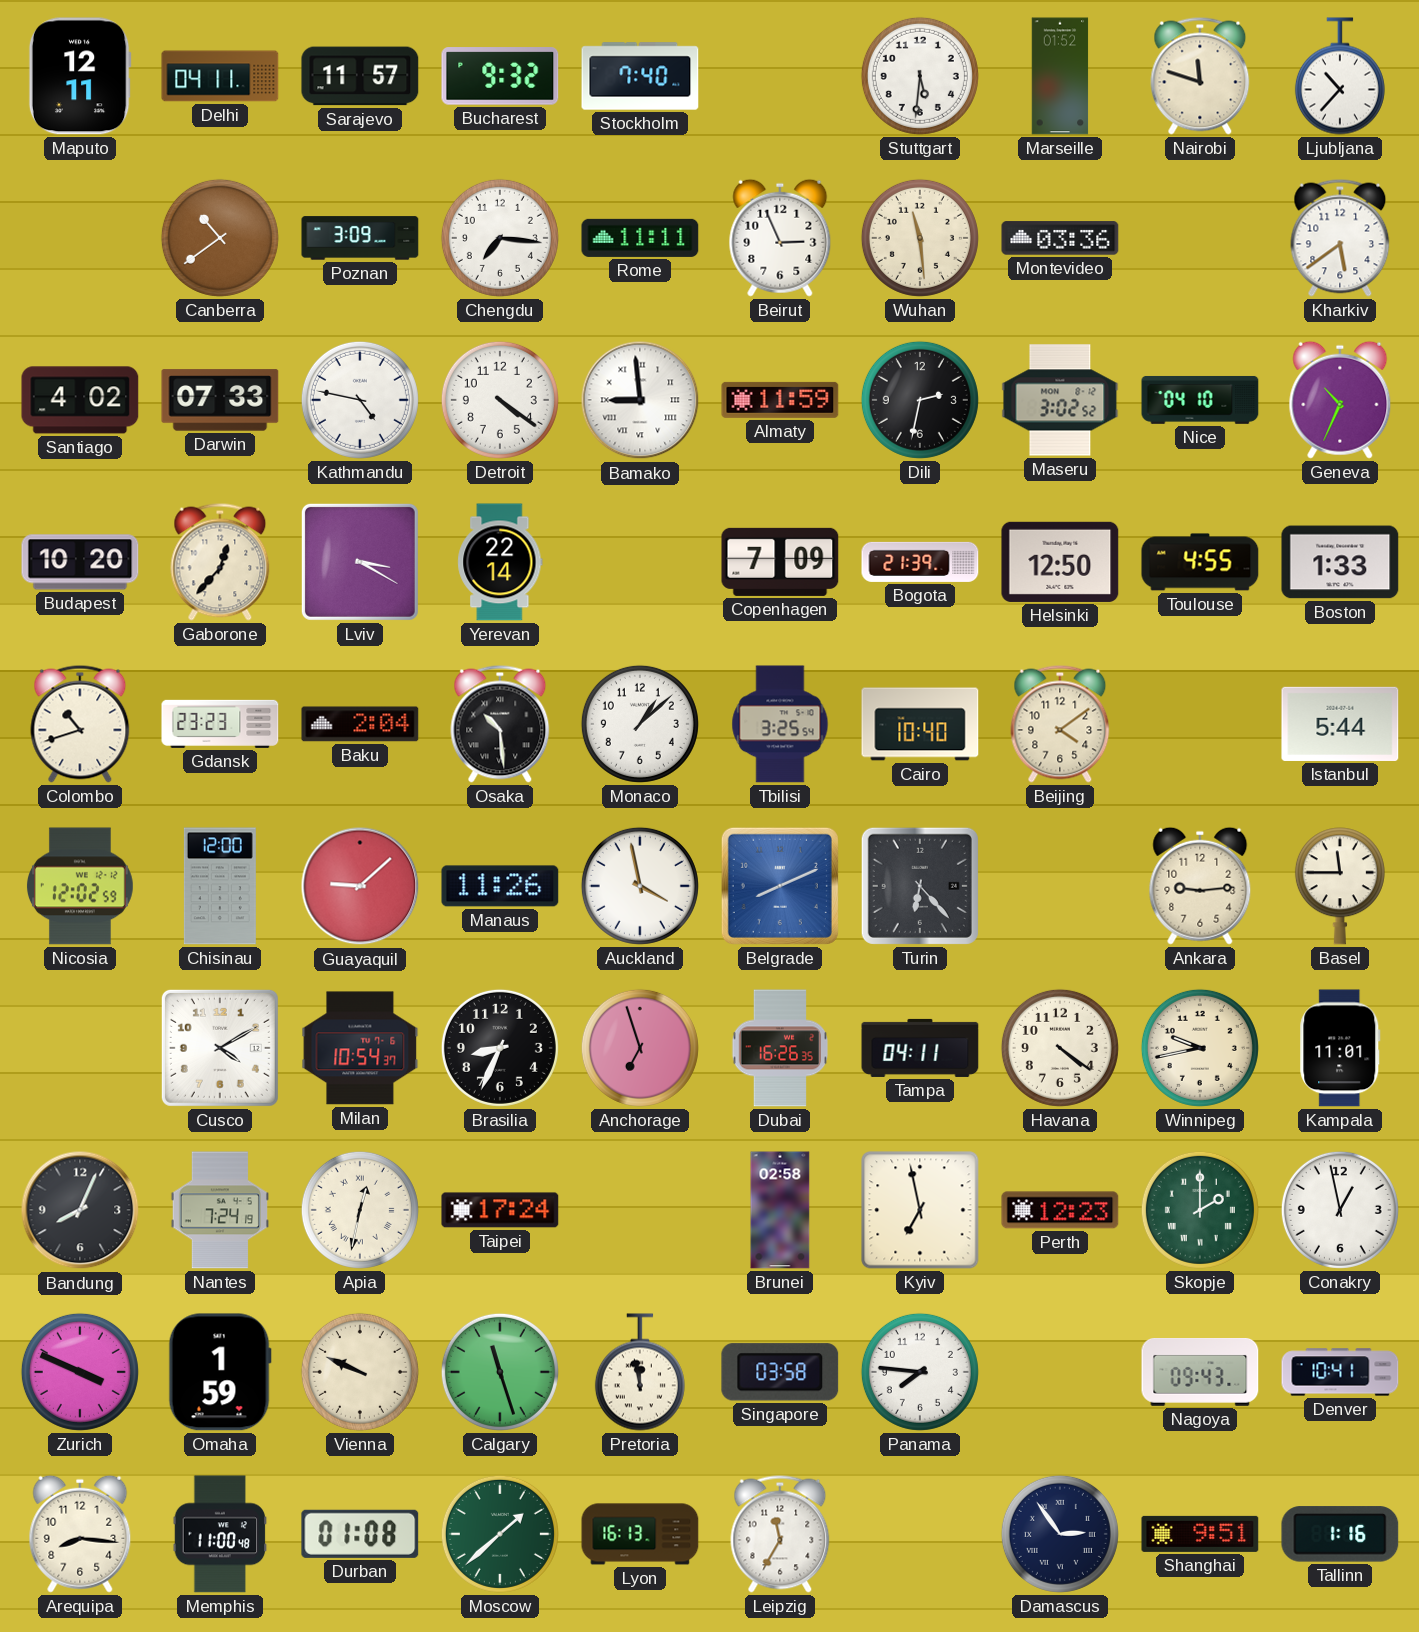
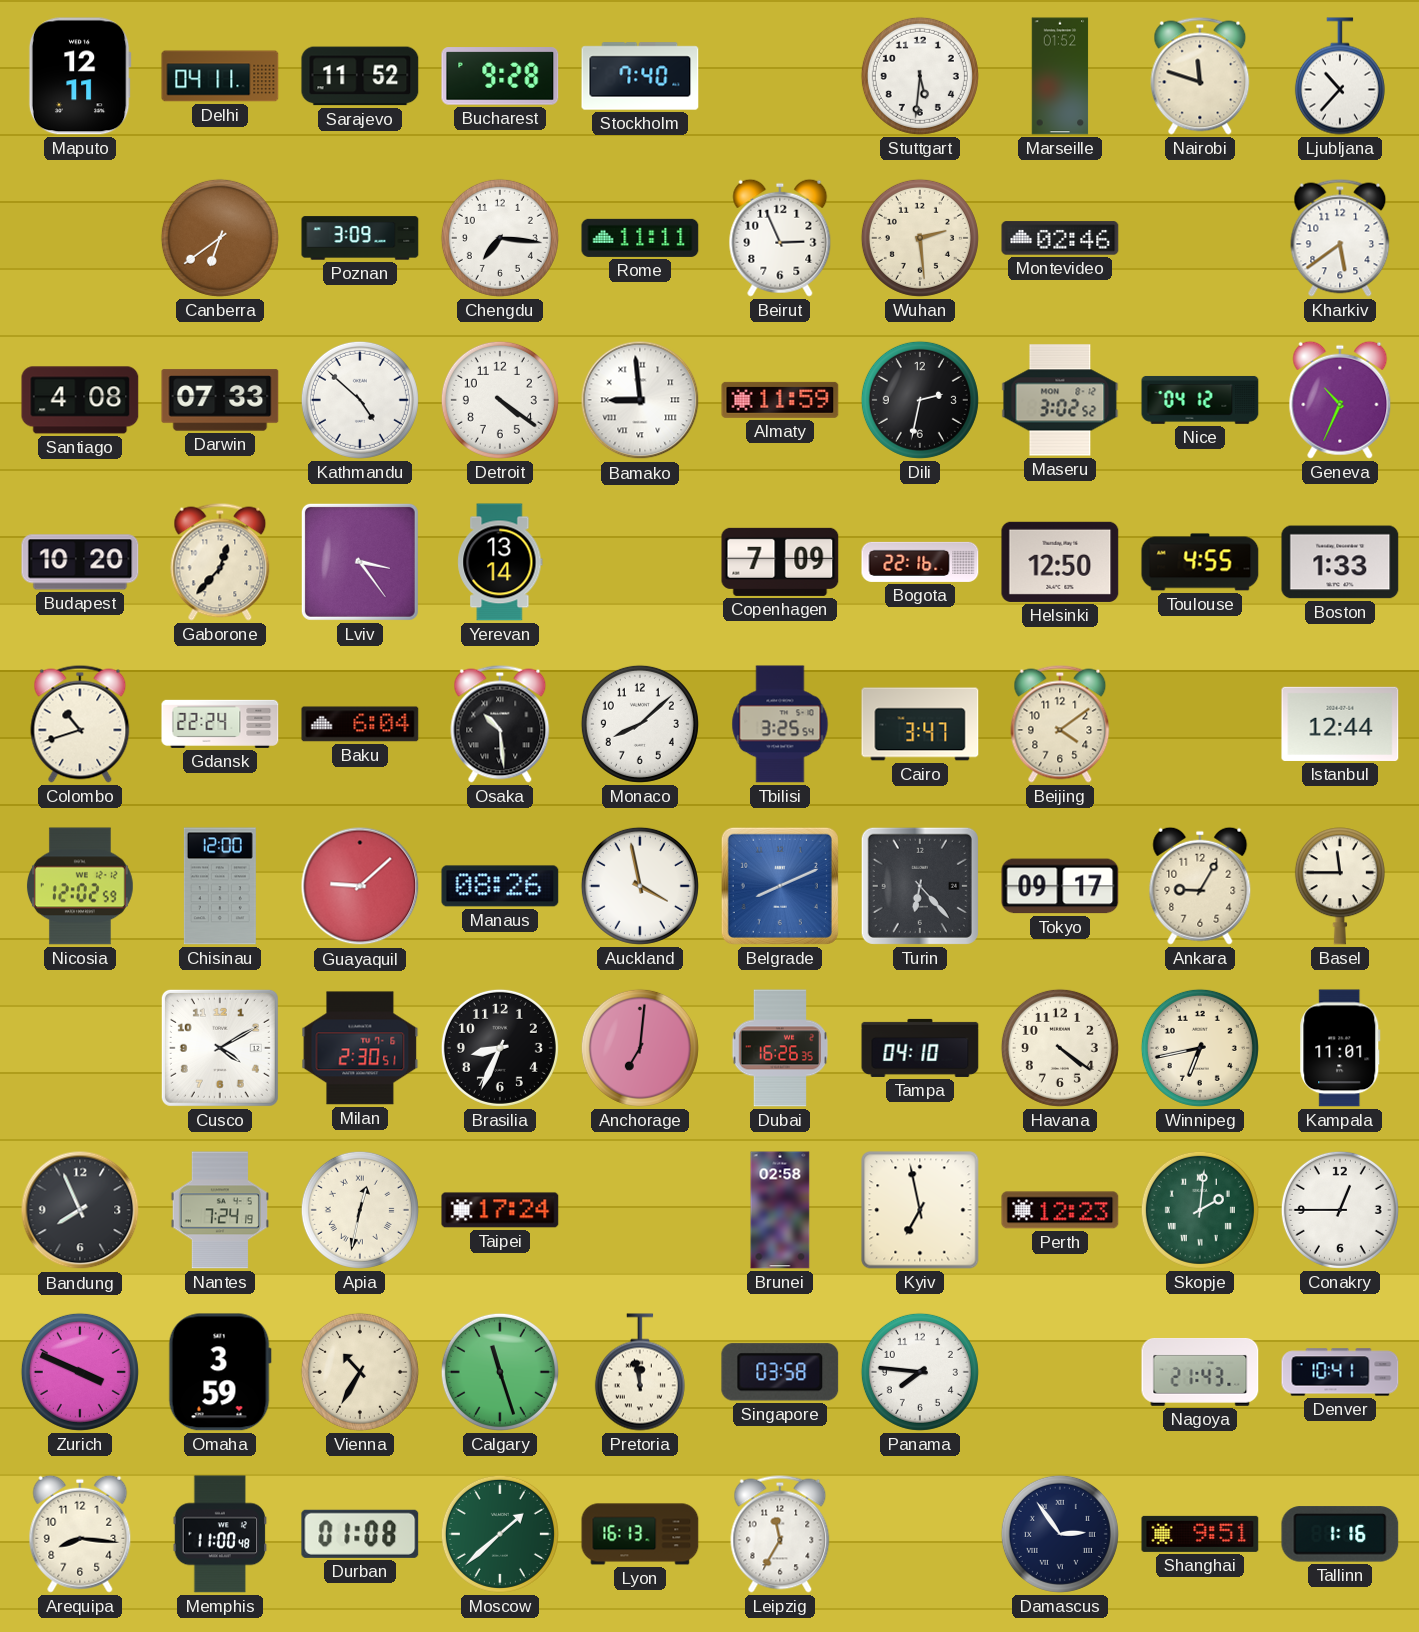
Sarajevo: 11:57 -> 11:52 (360, 76)
Bucharest: 9:32 -> 9:28 (500, 76)
Canberra: 10:39 -> 6:39 (220, 238)
Wuhan: 11:29 -> 2:29 (920, 238)
Montevideo: 03:36 -> 02:46 (1060, 238)
Santiago: 4:02 -> 4:08 (80, 400)
Kathmandu: 4:47 -> 4:52 (360, 400)
Nice: 04:10 -> 04:12 (1200, 400)
Lviv: 3:20 -> 3:24 (360, 562)
Yerevan: 22:14 -> 13:14 (500, 562)
Bogota: 21:39 -> 22:16 (920, 562)
Gdansk: 23:23 -> 22:24 (220, 724)
Baku: 2:04 -> 6:04 (360, 724)
Monaco: 1:08 -> 8:08 (640, 724)
Cairo: 10:40 -> 3:47 (920, 724)
Istanbul: 5:44 -> 12:44 (1340, 724)
Manaus: 11:26 -> 08:26 (500, 886)
Tokyo: none -> 09:17 (1060, 886)
Ankara: 9:14 -> 9:05 (1200, 886)
Milan: 10:54 -> 2:30 (360, 1048)
Anchorage: 6:57 -> 7:01 (640, 1048)
Tampa: 04:11 -> 04:10 (920, 1048)
Winnipeg: 9:43 -> 6:43 (1200, 1048)
Bandung: 8:04 -> 7:56 (80, 1210)
Skopje: 2:00 -> 2:01 (1200, 1210)
Conakry: 12:58 -> 12:45 (1340, 1210)
Omaha: 1:59 -> 3:59 (220, 1372)
Vienna: 9:49 -> 10:35 (360, 1372)
Nagoya: 09:43 -> 21:43 (1200, 1373)
